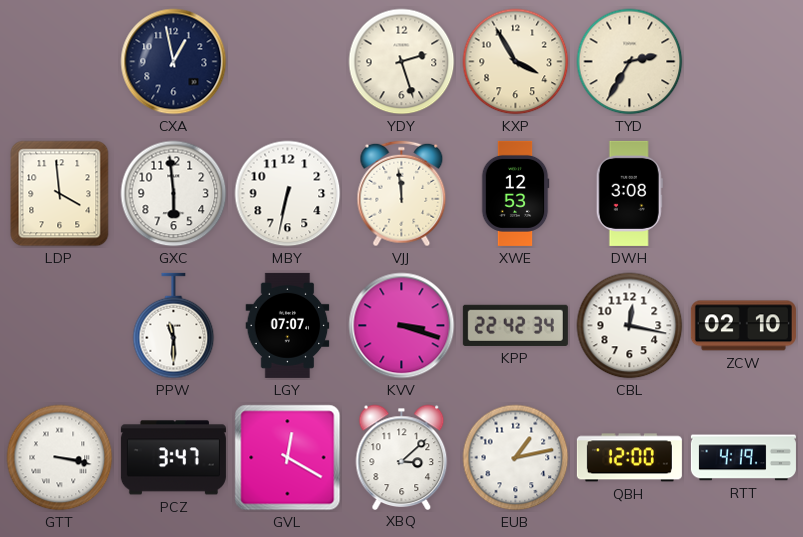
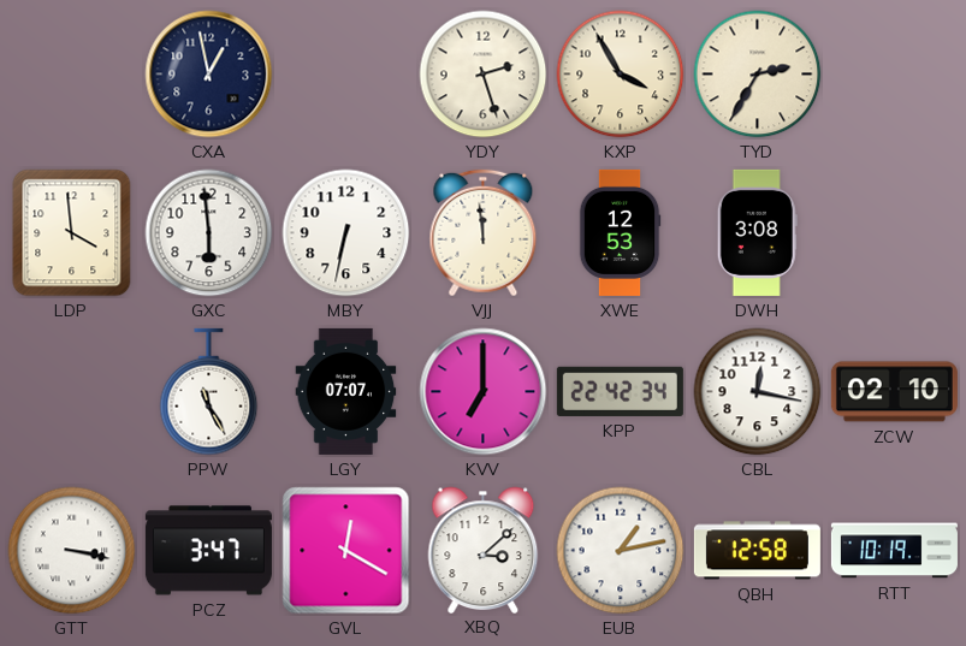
PPW: 11:30 -> 11:25 (209, 392)
KVV: 3:18 -> 7:00 (484, 392)
QBH: 12:00 -> 12:58 (757, 551)
RTT: 4:19 -> 10:19 (894, 551)
